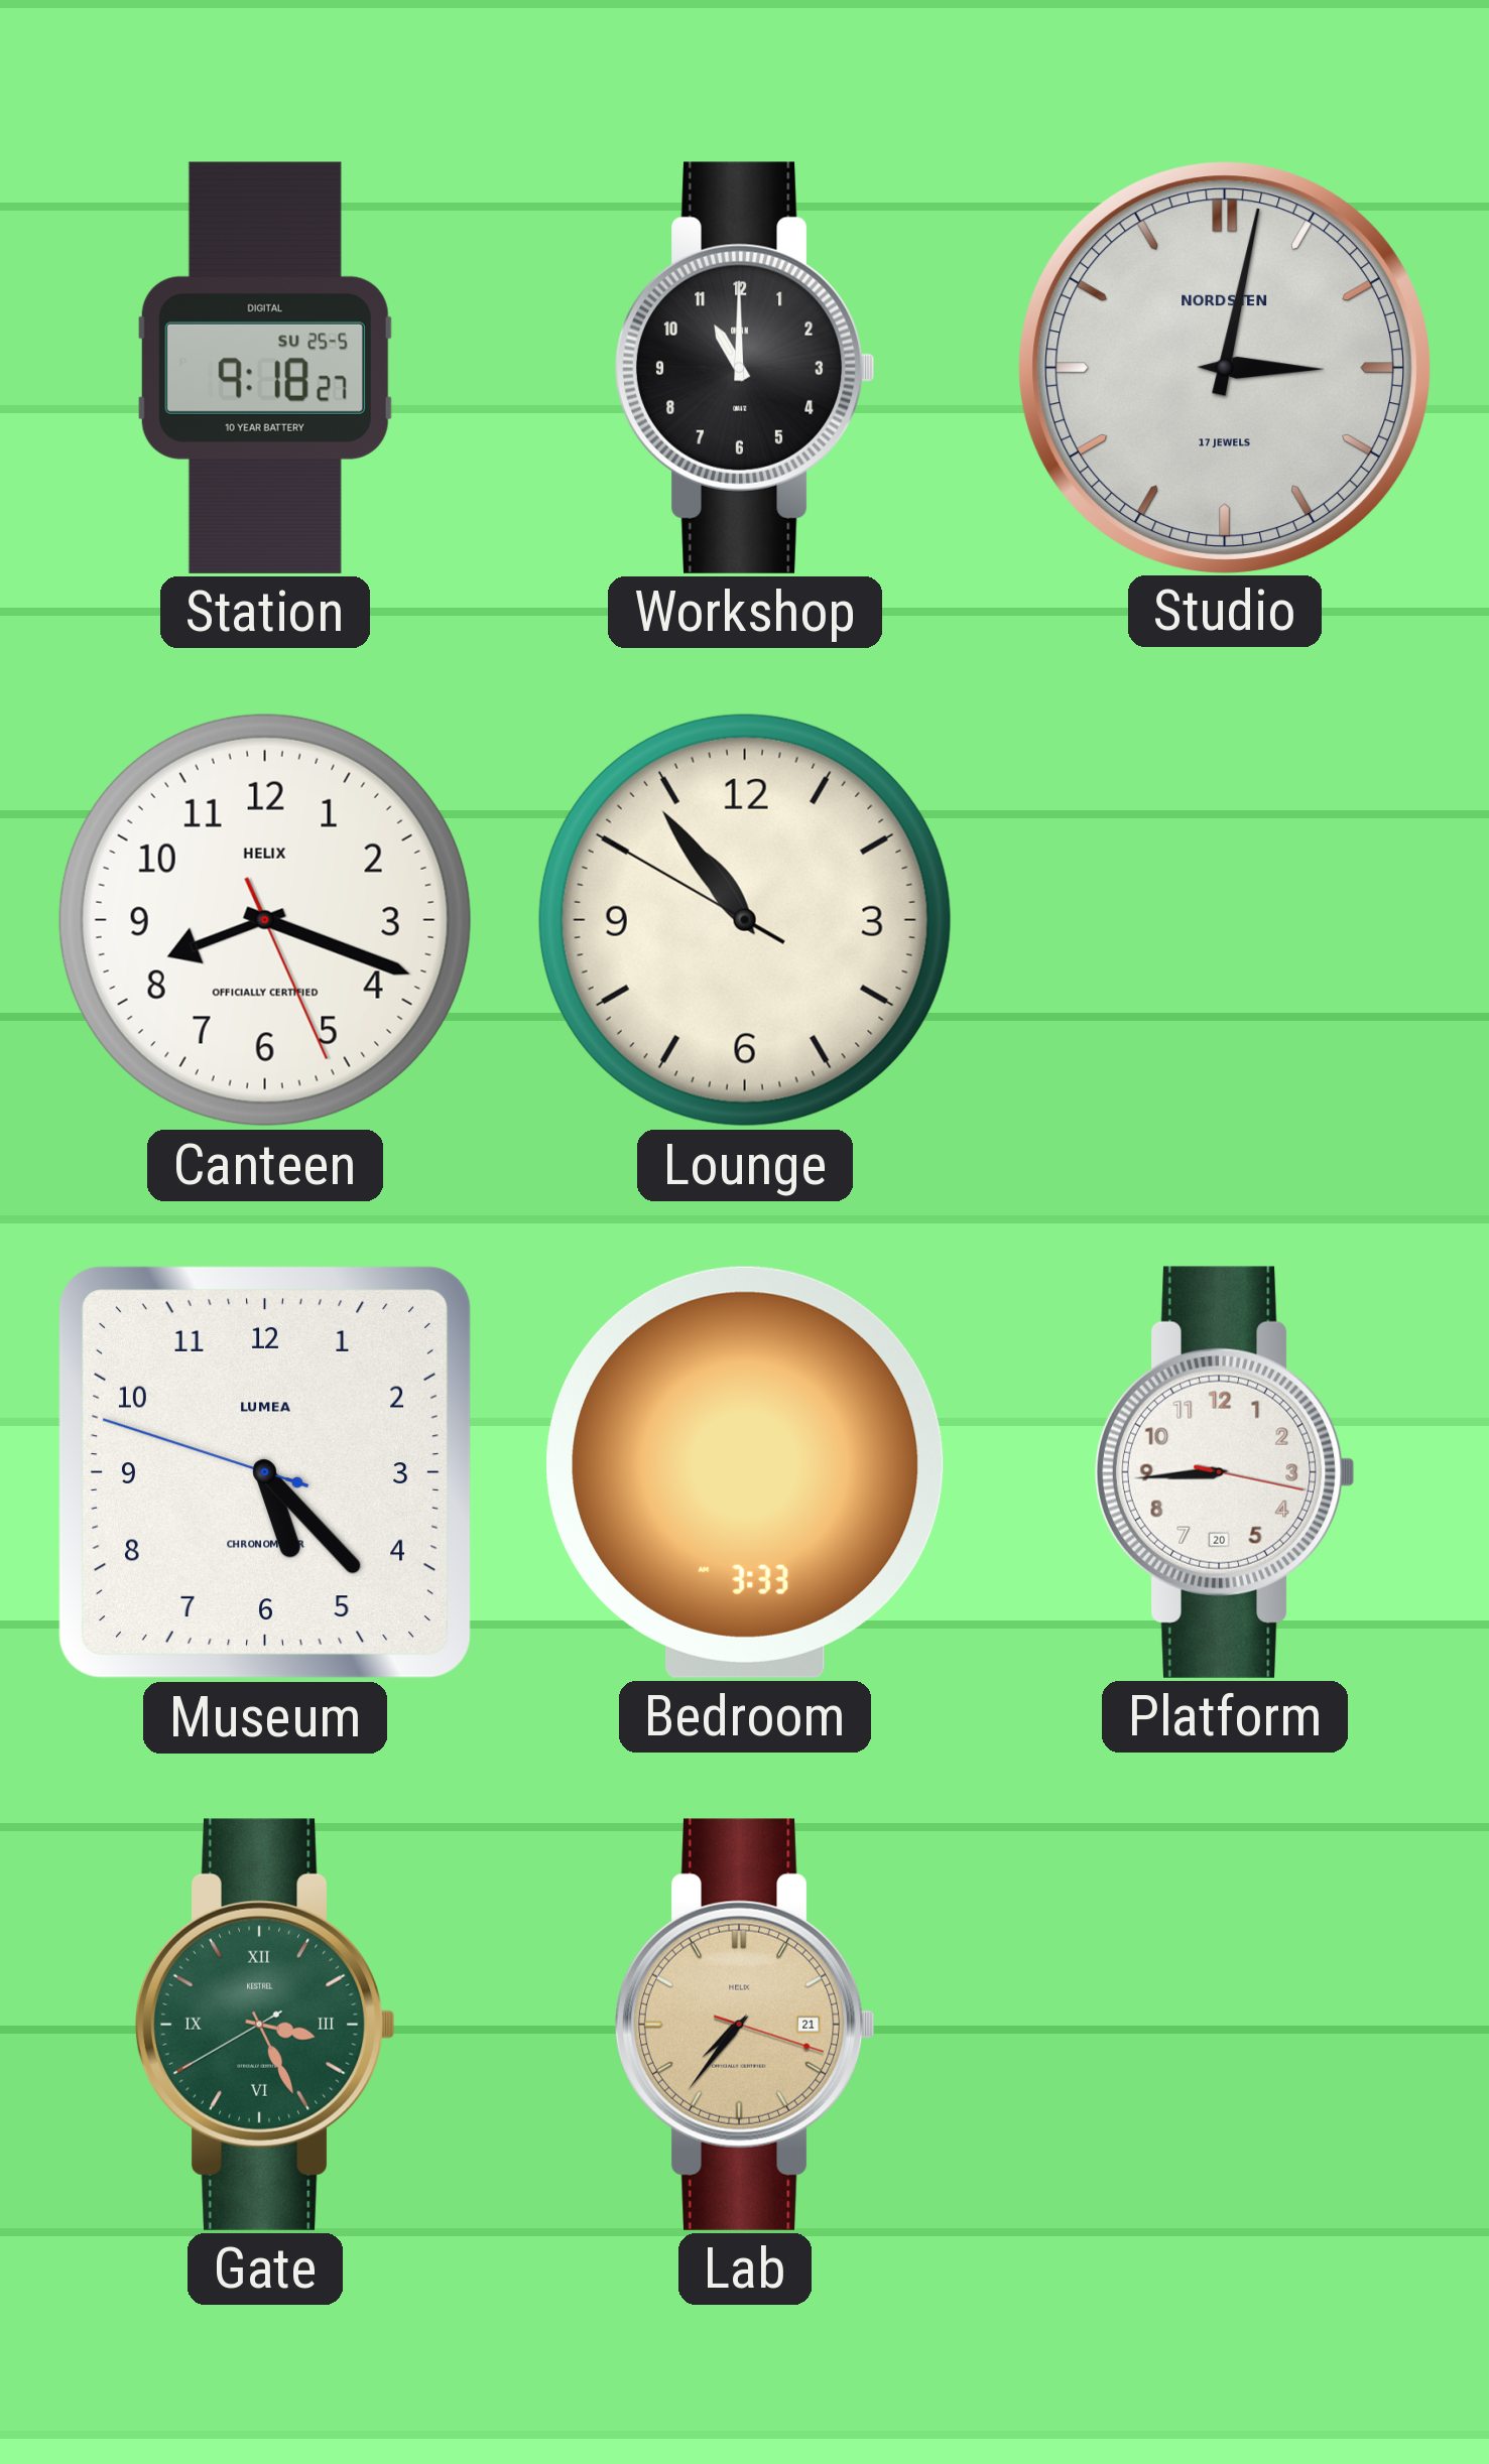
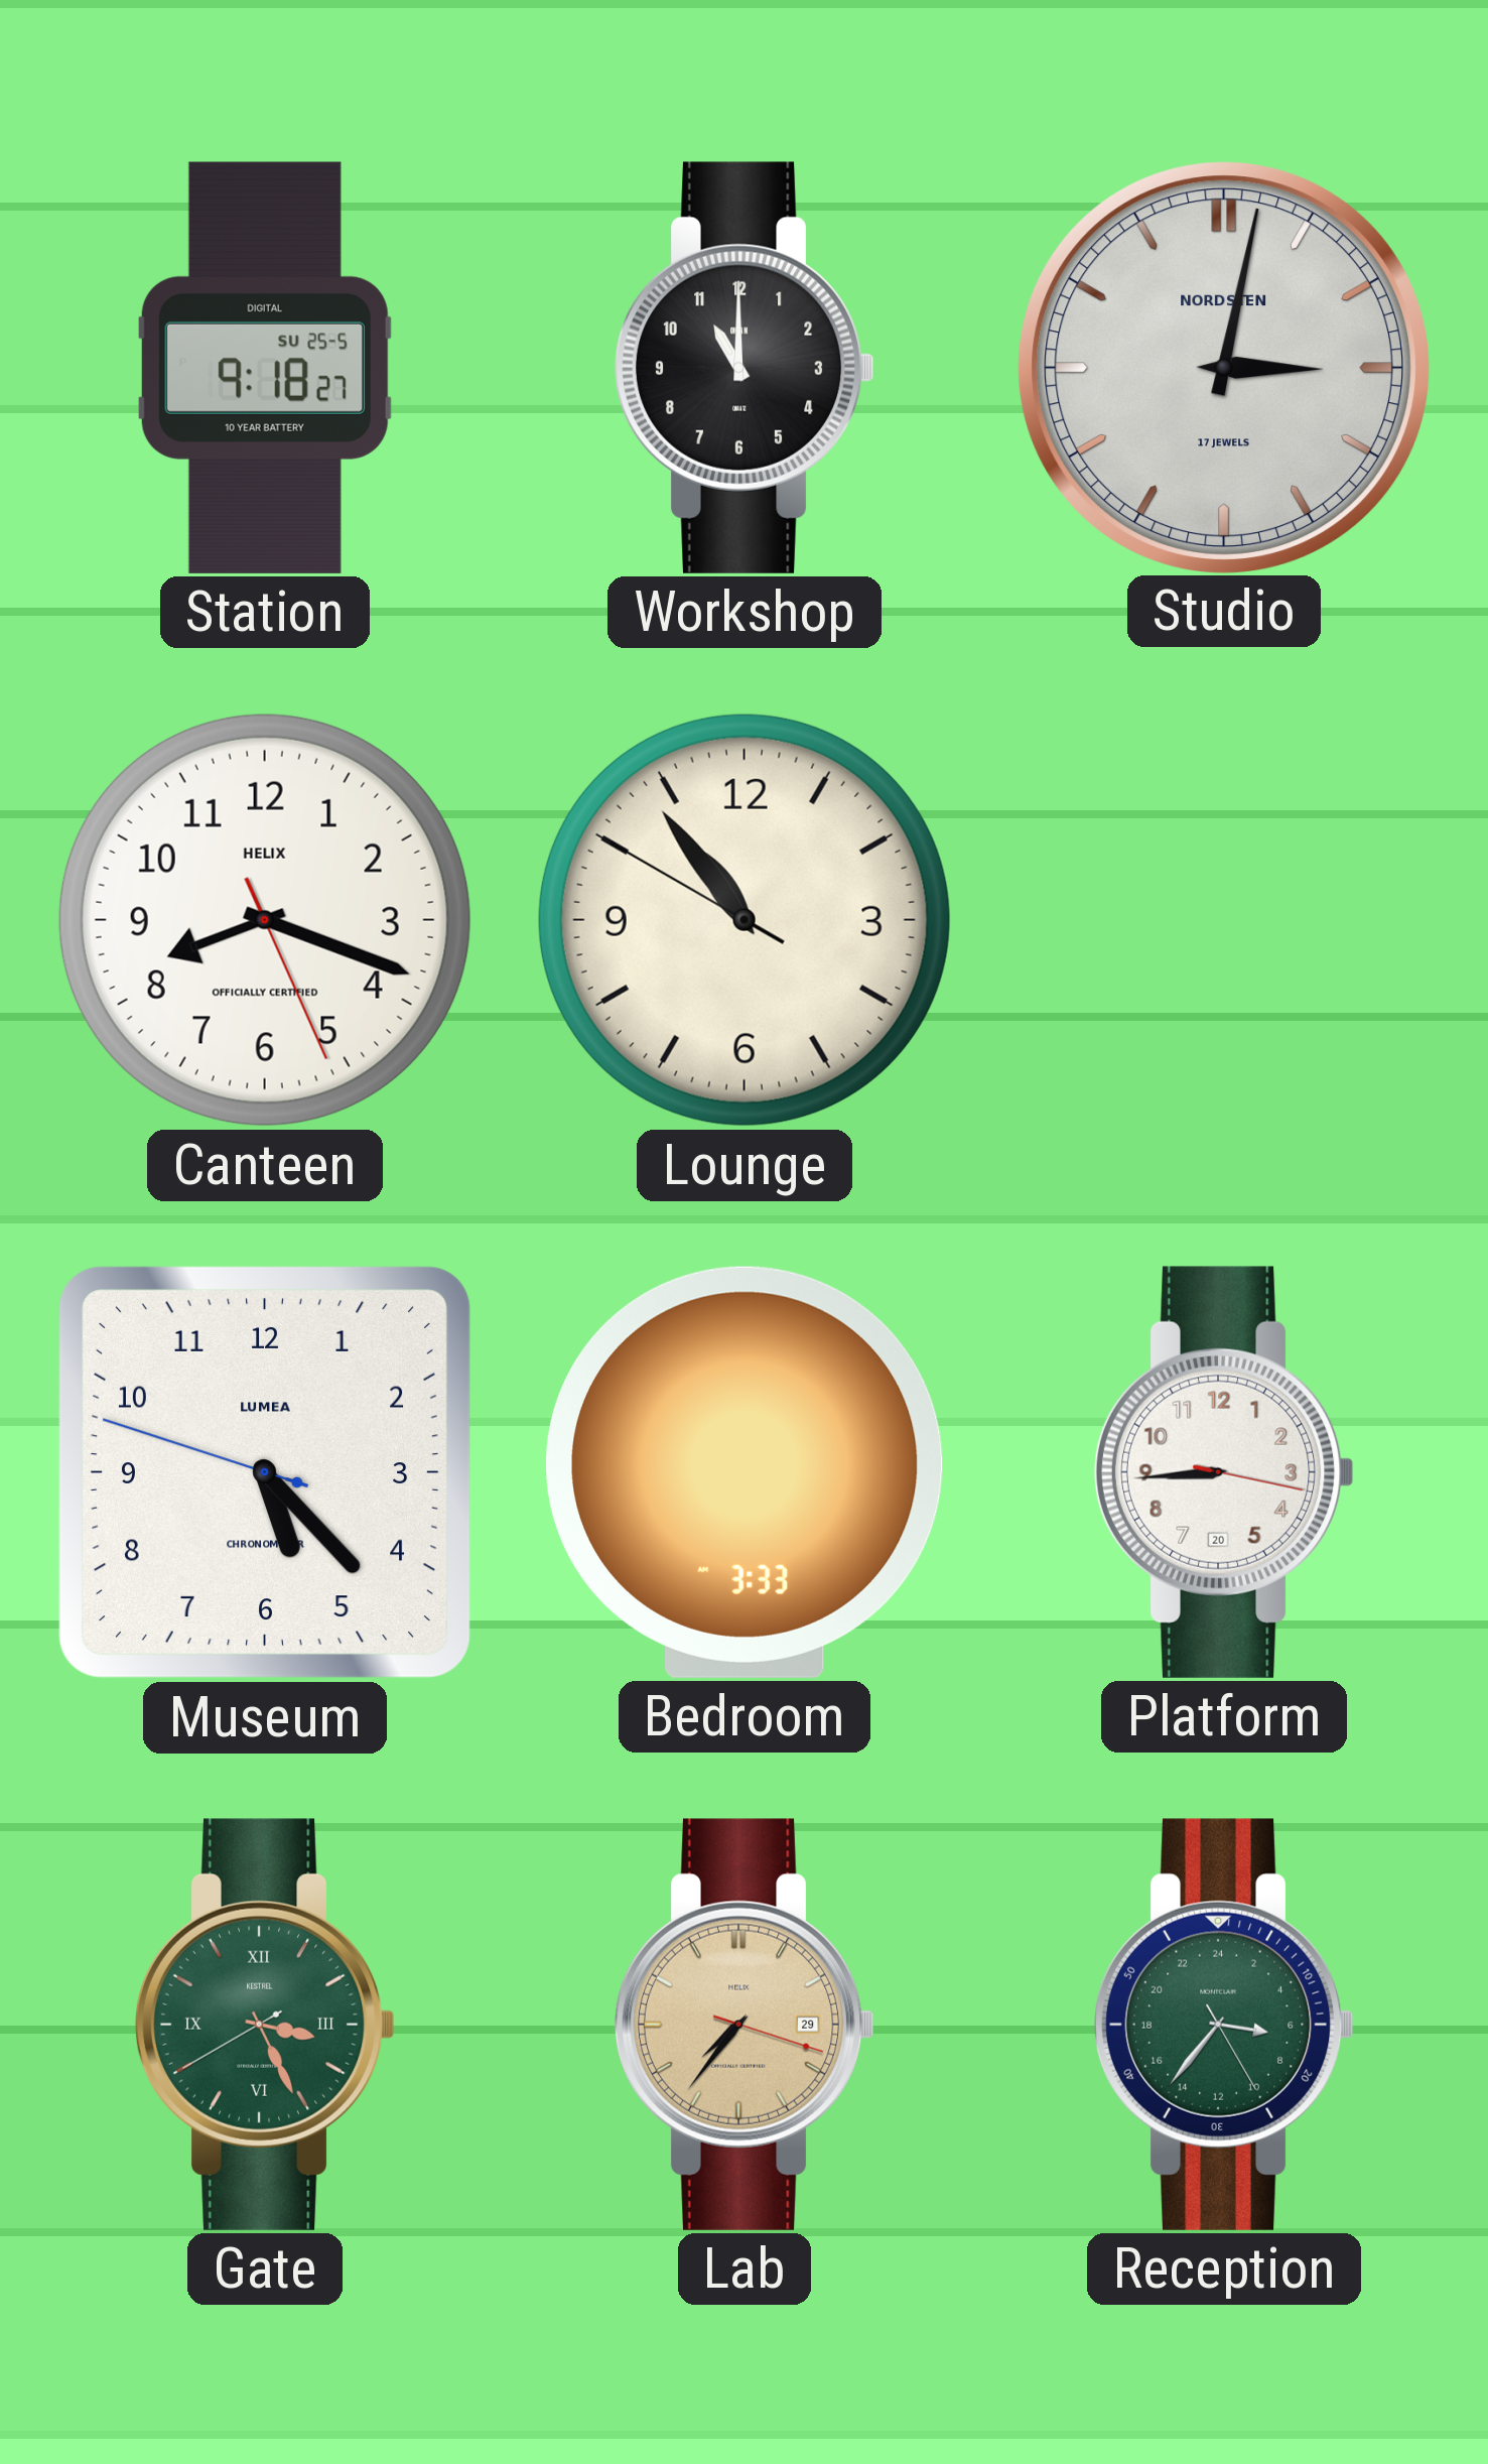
Lab date: 21 -> 29 (745, 2025)
Reception: none -> 6:36 (1224, 2025)
